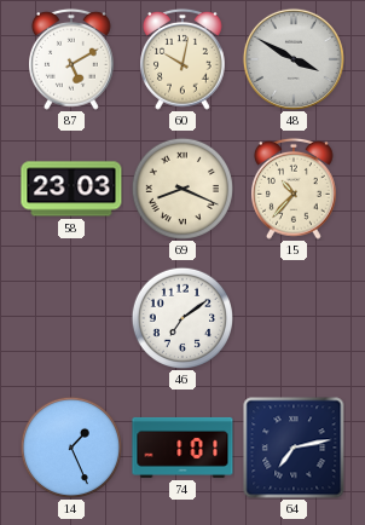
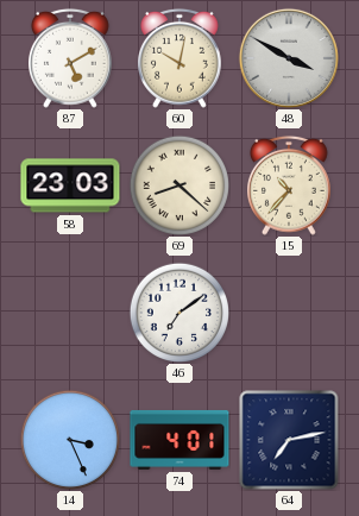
69: 8:19 -> 8:22 (178, 184)
14: 1:26 -> 3:26 (69, 439)
74: 1:01 -> 4:01 (179, 440)
